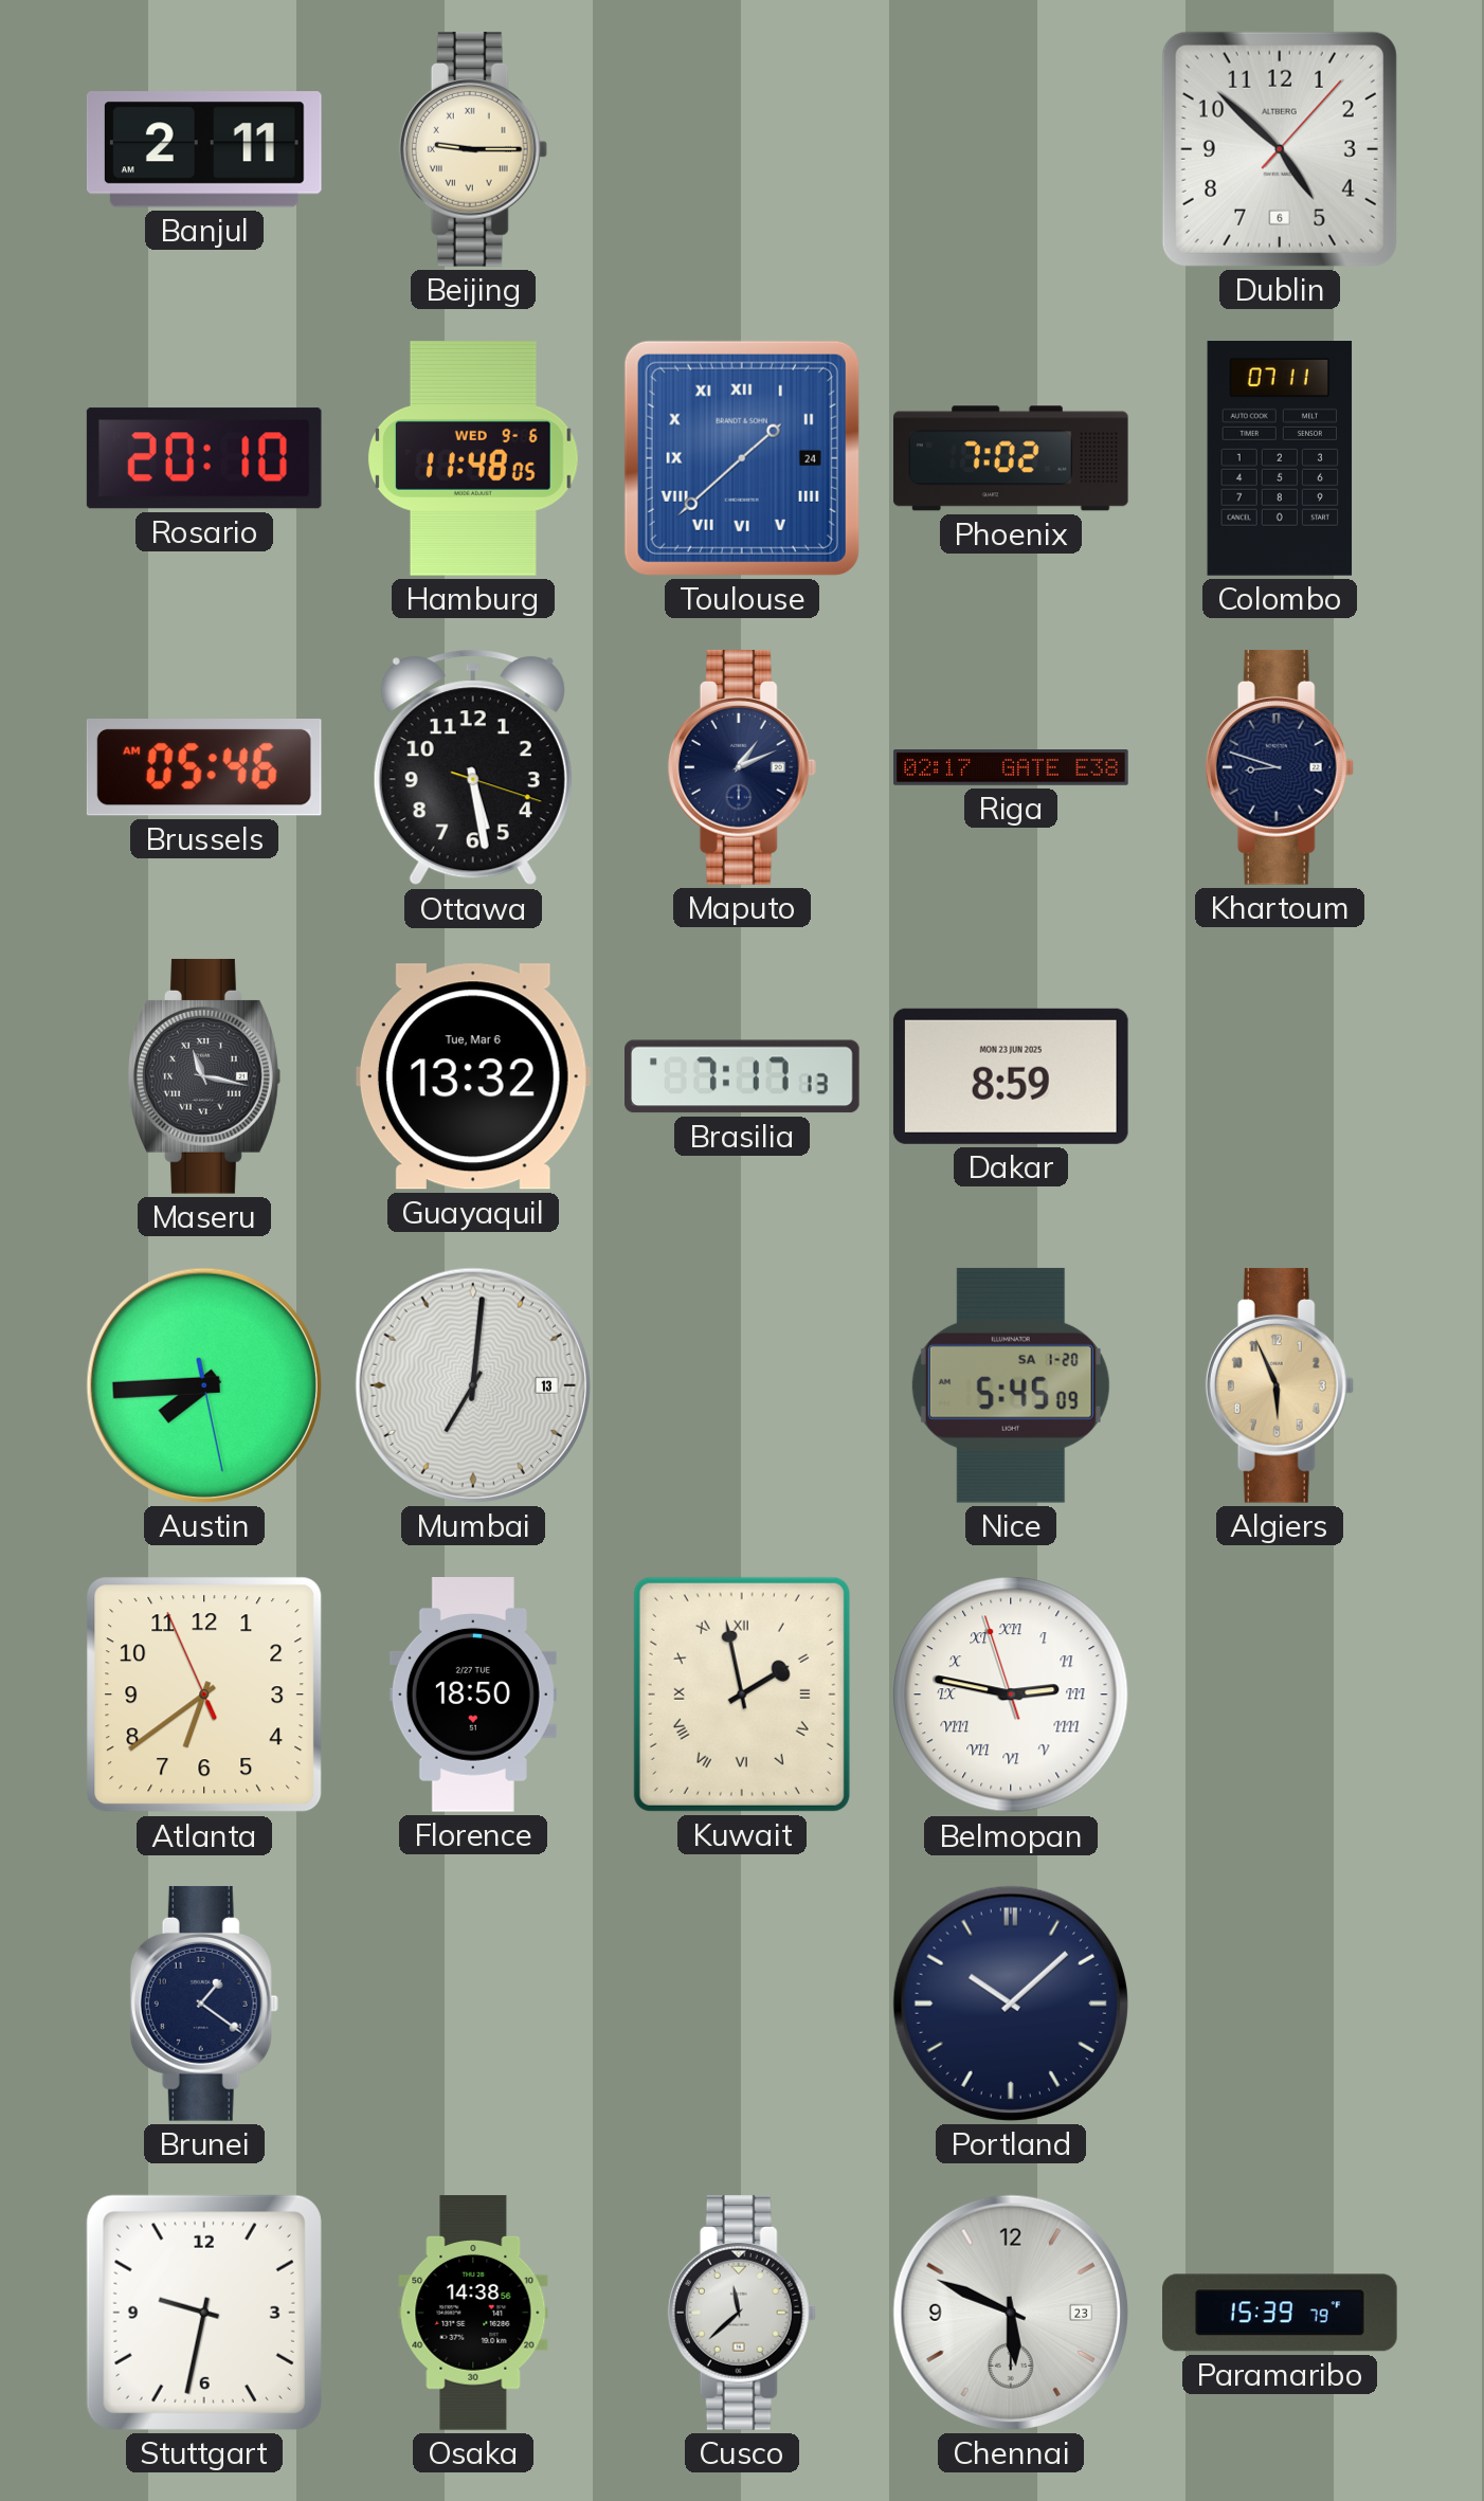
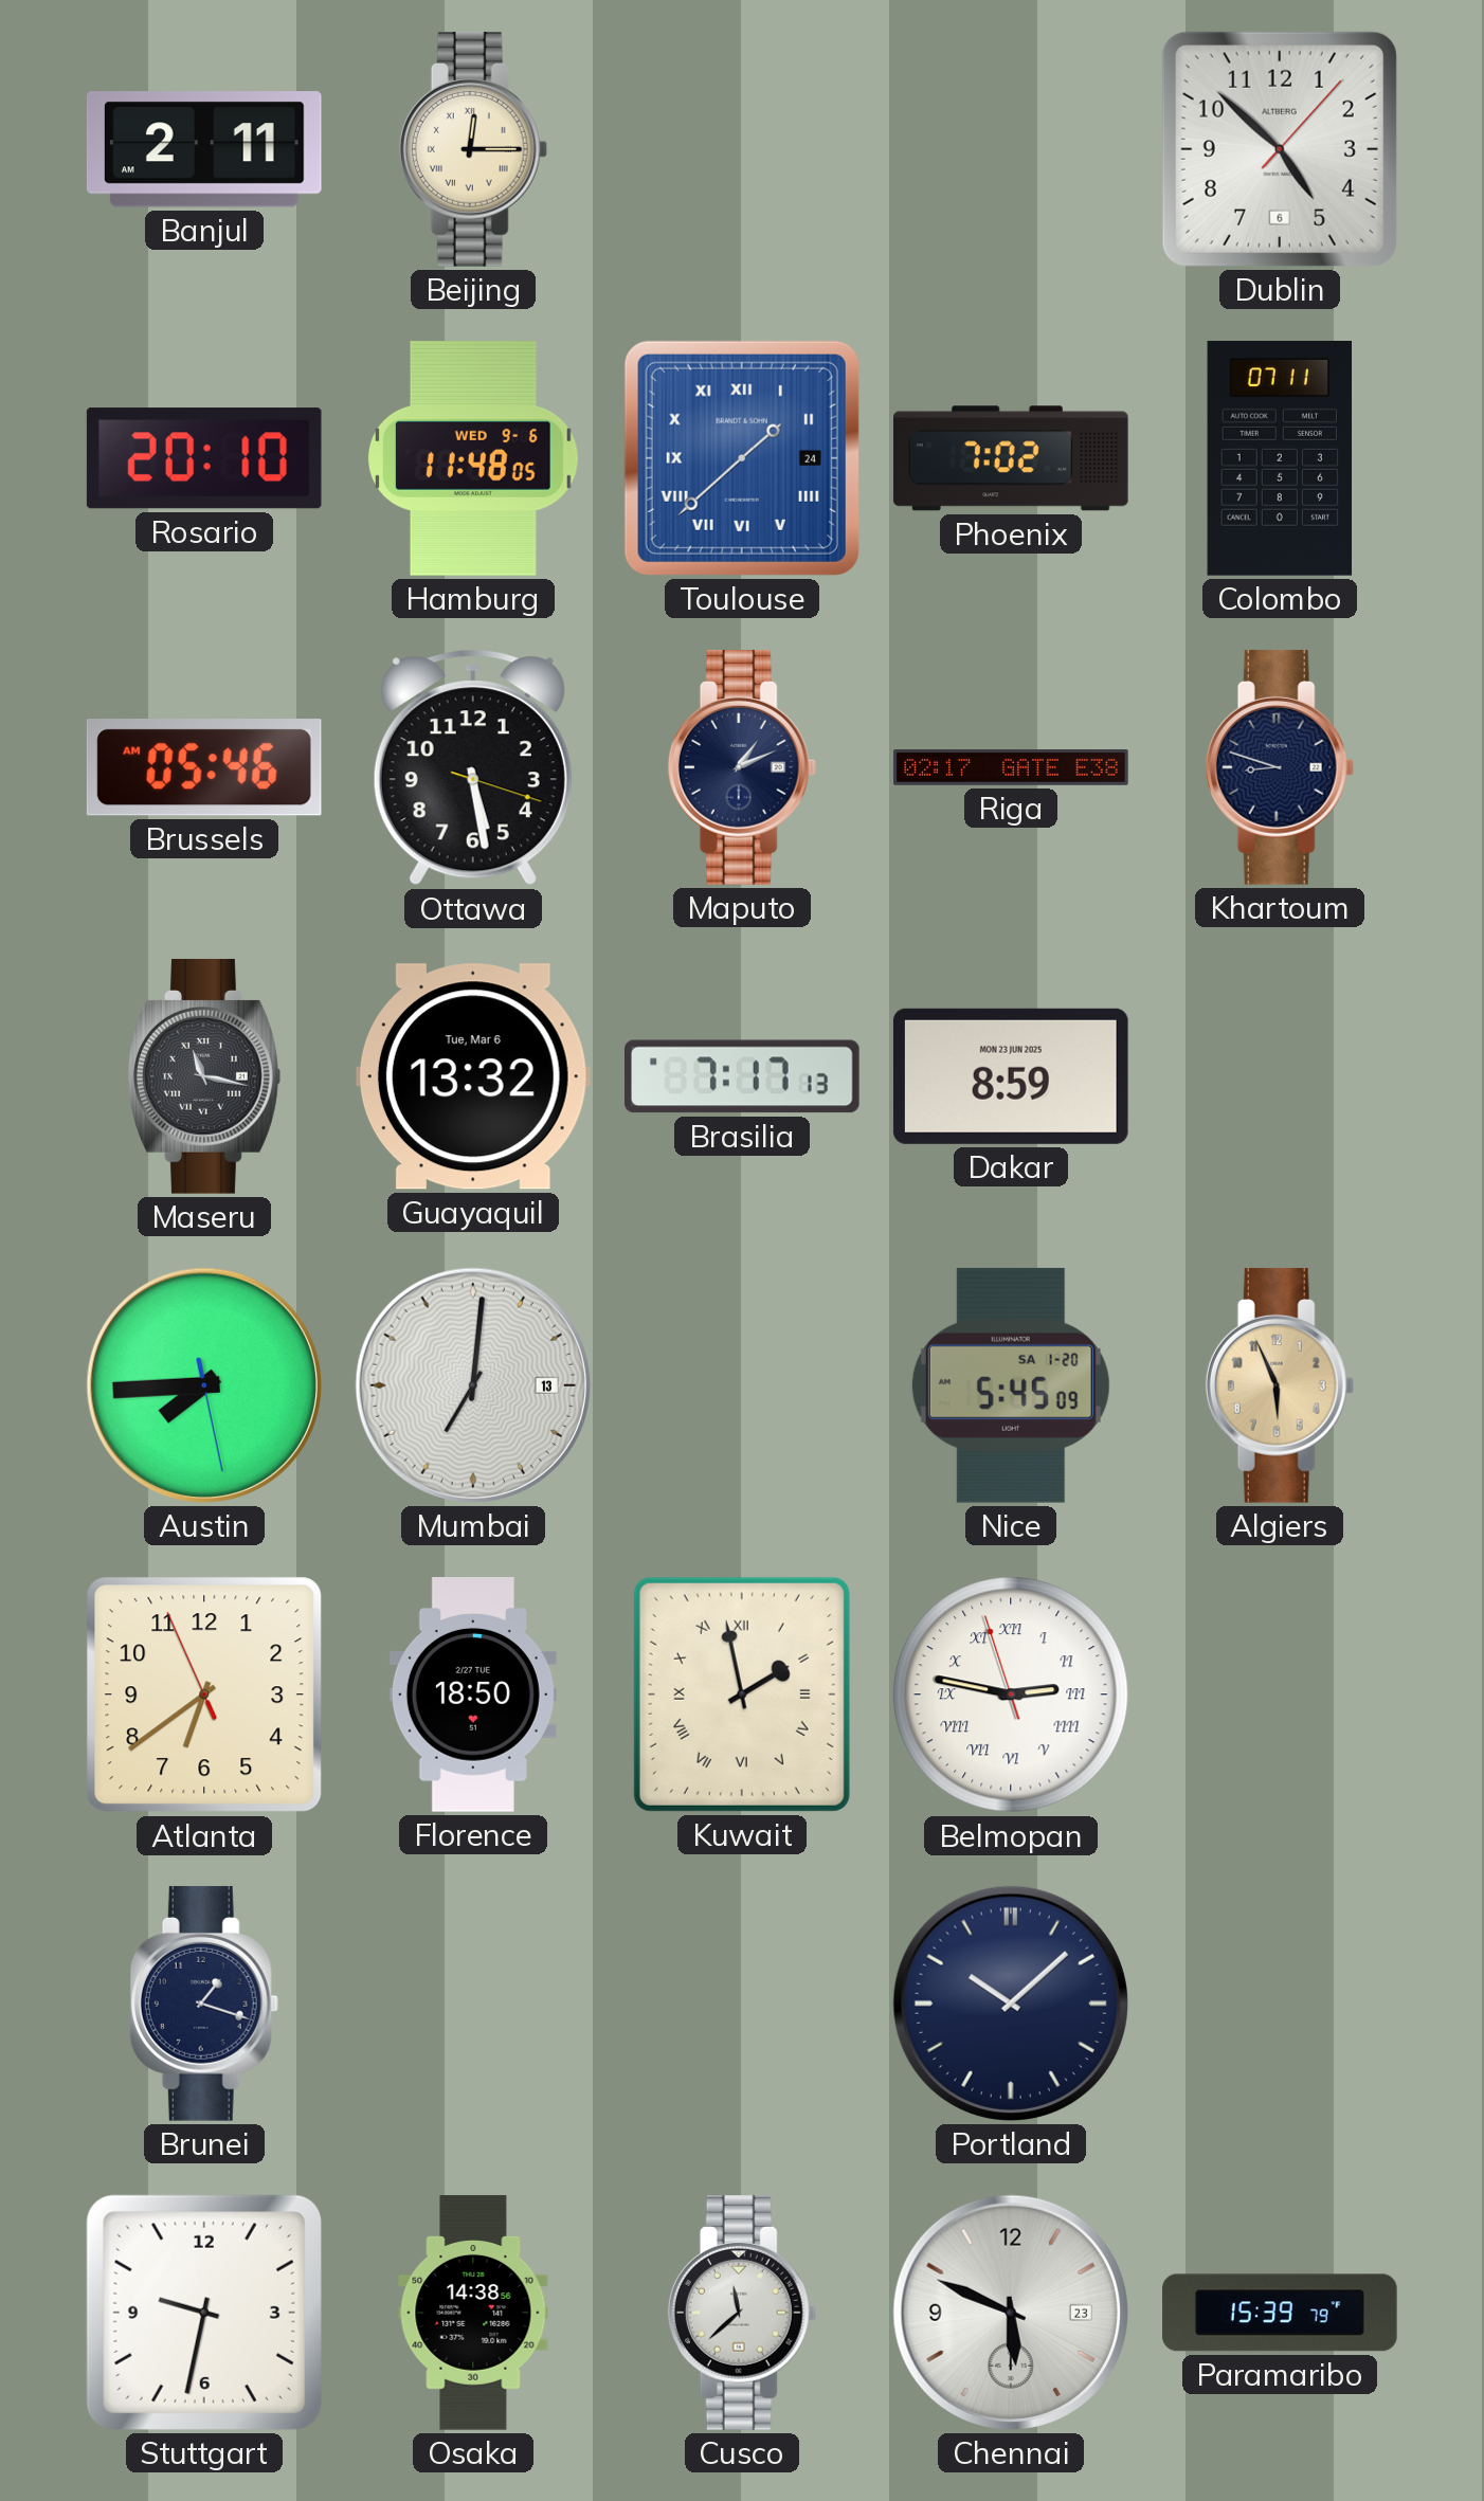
Beijing: 9:15 -> 12:15 (473, 149)
Brunei: 1:21 -> 1:18 (204, 2004)
